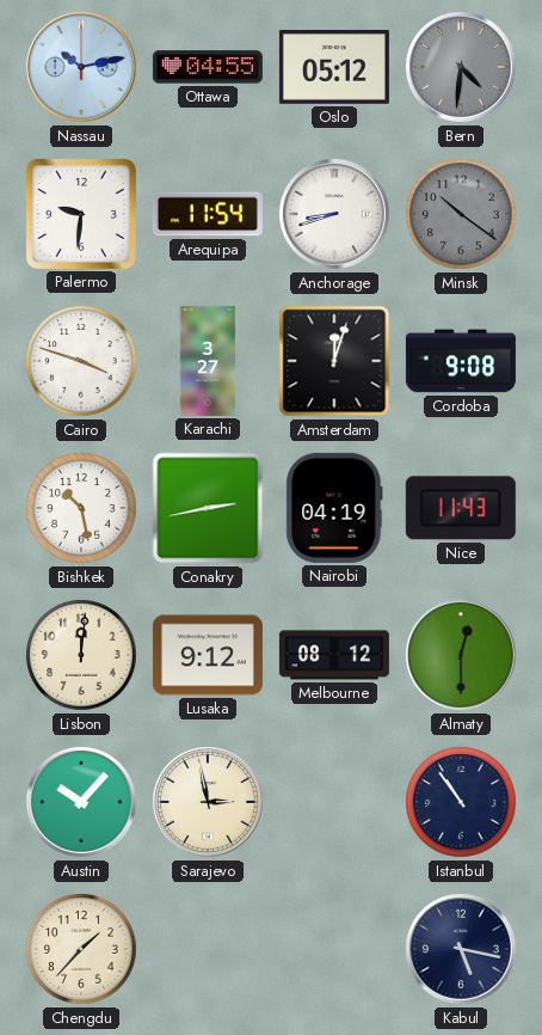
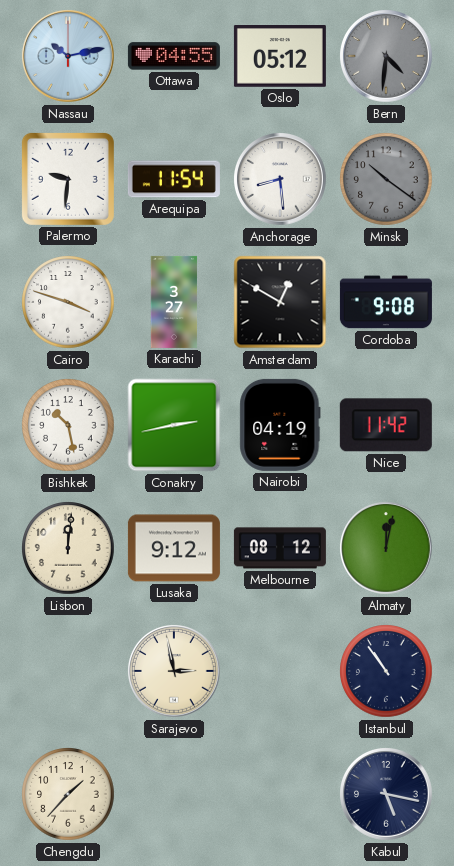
Anchorage: 8:42 -> 8:29 (281, 180)
Amsterdam: 12:03 -> 12:50 (280, 302)
Nice: 11:43 -> 11:42 (386, 425)
Almaty: 12:30 -> 12:02 (387, 549)
Austin: 10:07 -> none (82, 803)
